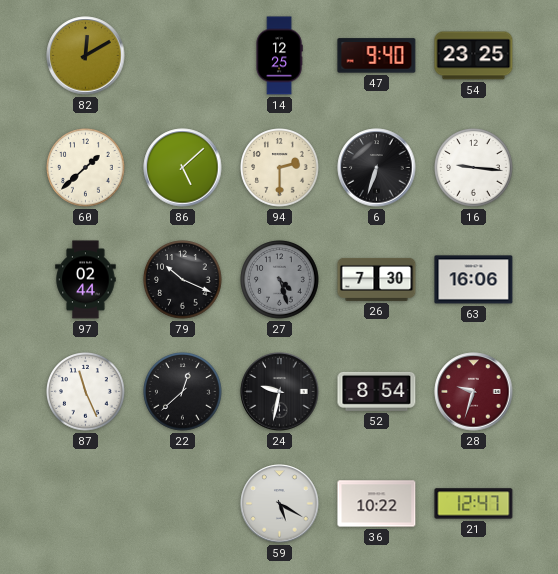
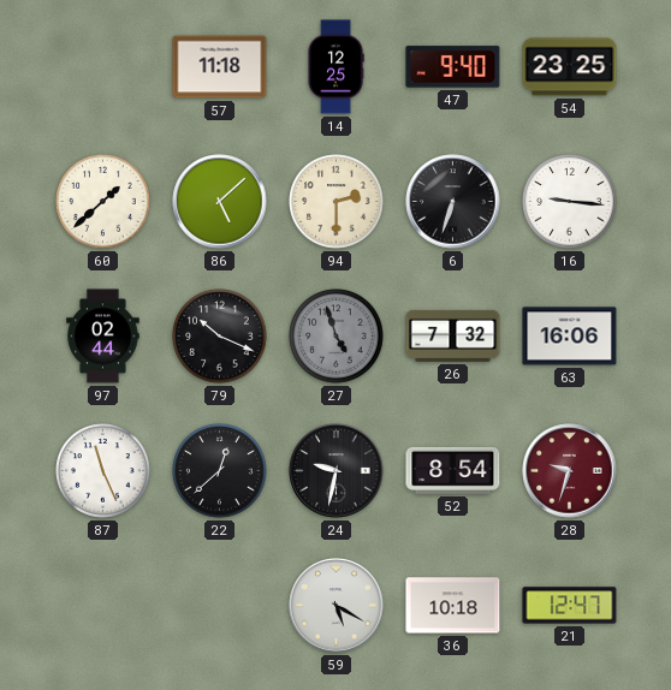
82: 12:10 -> none (86, 56)
57: none -> 11:18 (220, 67)
27: 4:27 -> 4:57 (337, 337)
26: 7:30 -> 7:32 (453, 335)
36: 10:22 -> 10:18 (453, 606)
